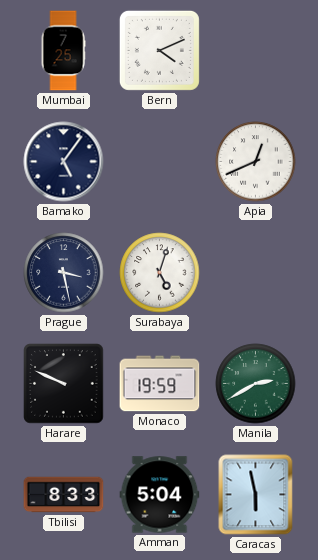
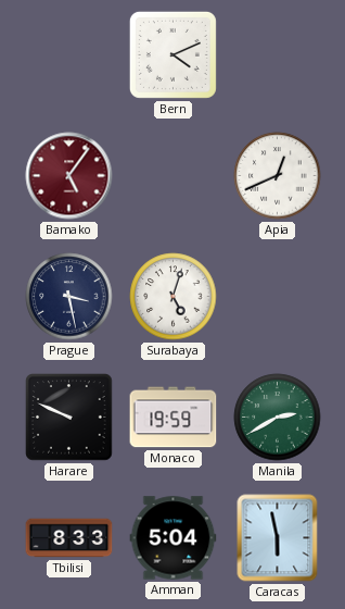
Mumbai: 7:25 -> none (63, 51)
Bamako dial: navy -> burgundy (69, 176)
